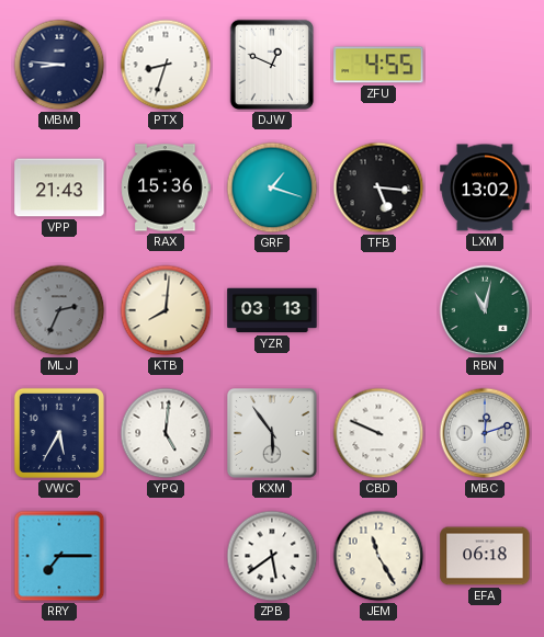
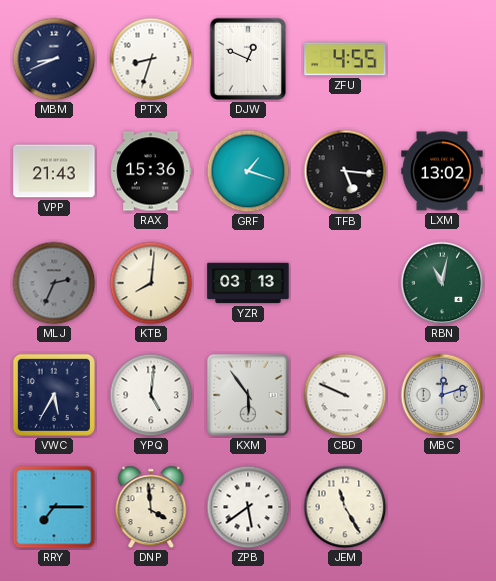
MBM: 8:46 -> 8:41 (54, 59)
DNP: none -> 3:59 (151, 507)
EFA: 06:18 -> none (485, 556)
